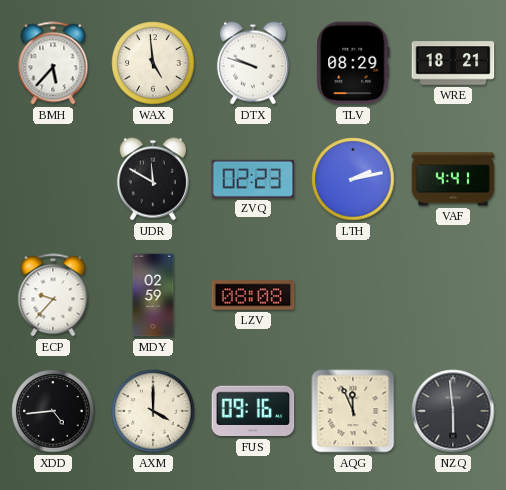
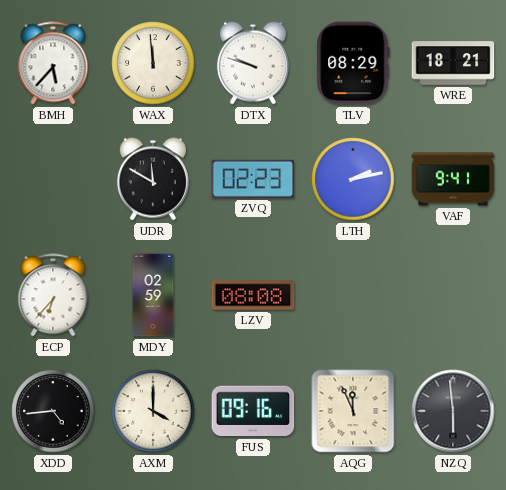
WAX: 4:59 -> 11:59 (153, 63)
VAF: 4:41 -> 9:41 (453, 179)
ECP: 9:37 -> 6:37 (53, 295)
